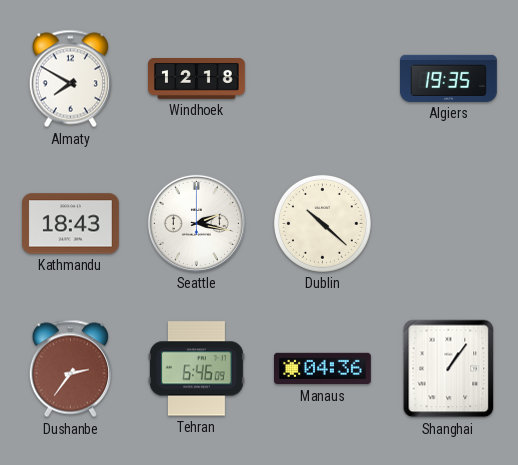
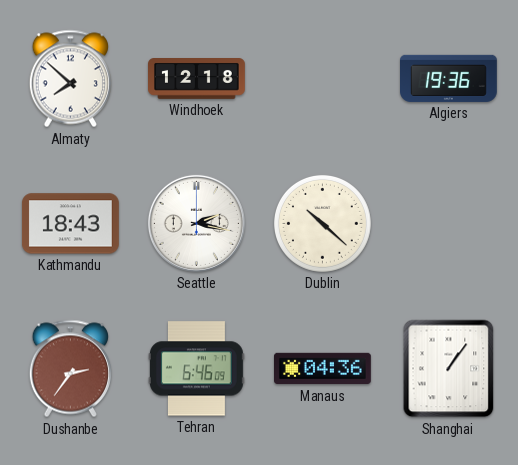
Almaty: 7:50 -> 7:52 (70, 79)
Algiers: 19:35 -> 19:36 (449, 78)
